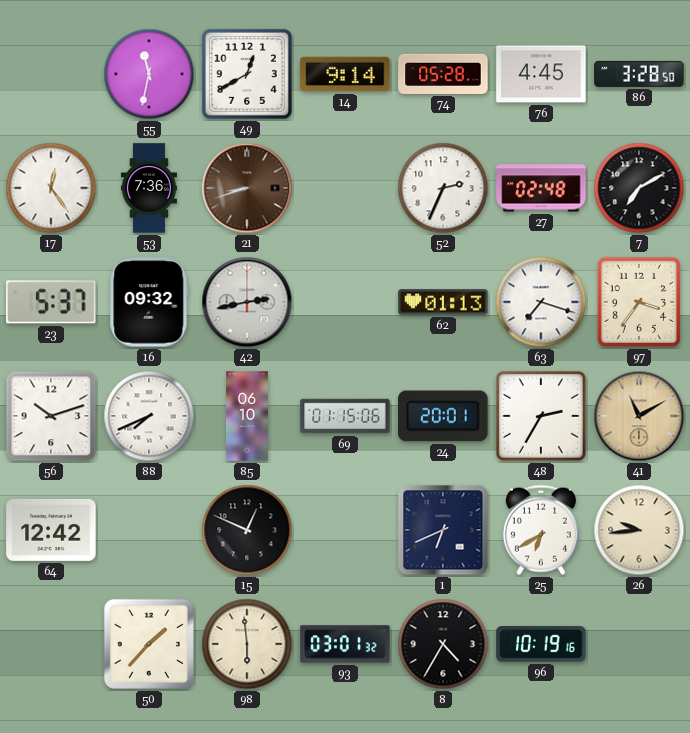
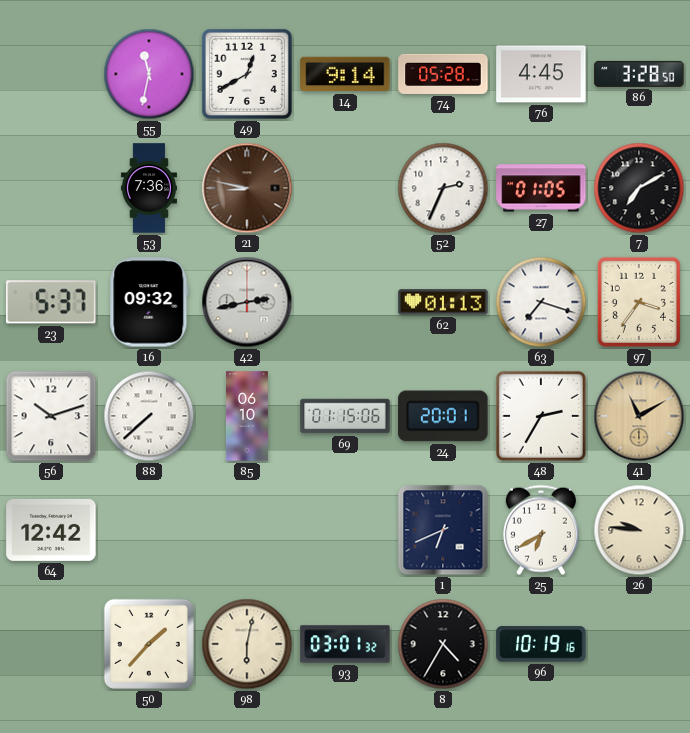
17: 12:24 -> none (51, 188)
21: 8:42 -> 8:47 (247, 188)
27: 02:48 -> 01:05 (541, 188)
88: 7:41 -> 7:38 (149, 416)
15: 12:49 -> none (247, 530)
26: 9:44 -> 9:46 (639, 530)
98: 5:59 -> 6:02 (247, 644)
